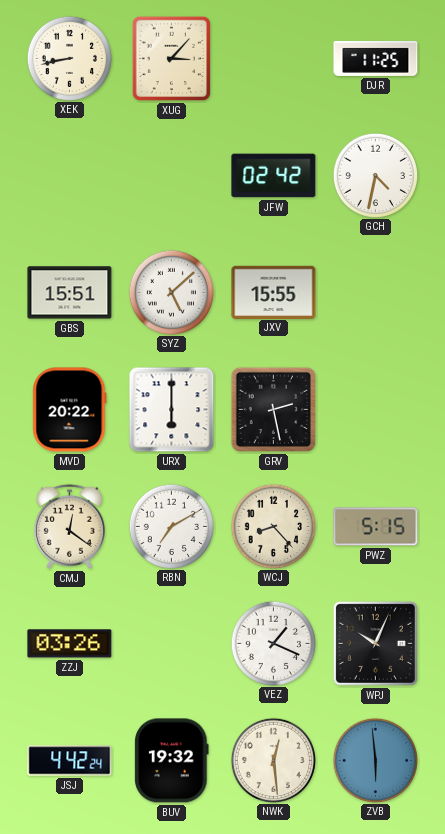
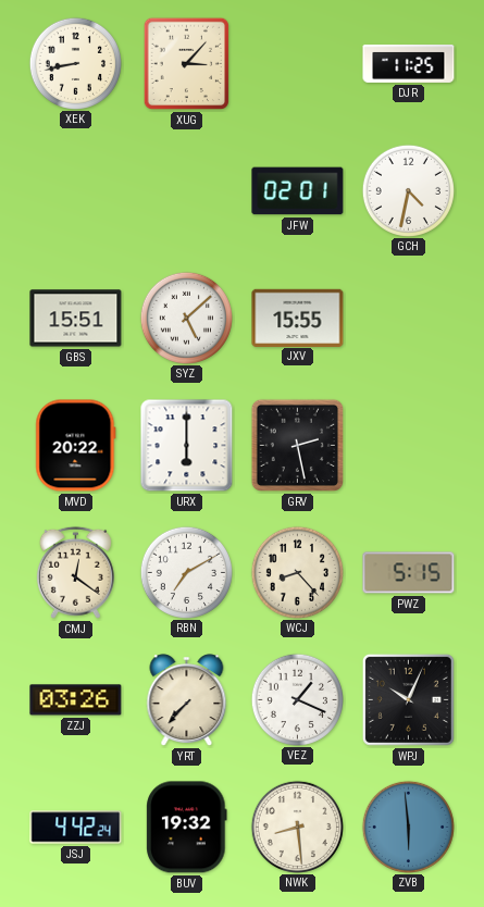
JFW: 02:42 -> 02:01 (298, 191)
YRT: none -> 7:37 (187, 700)
NWK: 12:29 -> 8:29 (297, 827)
